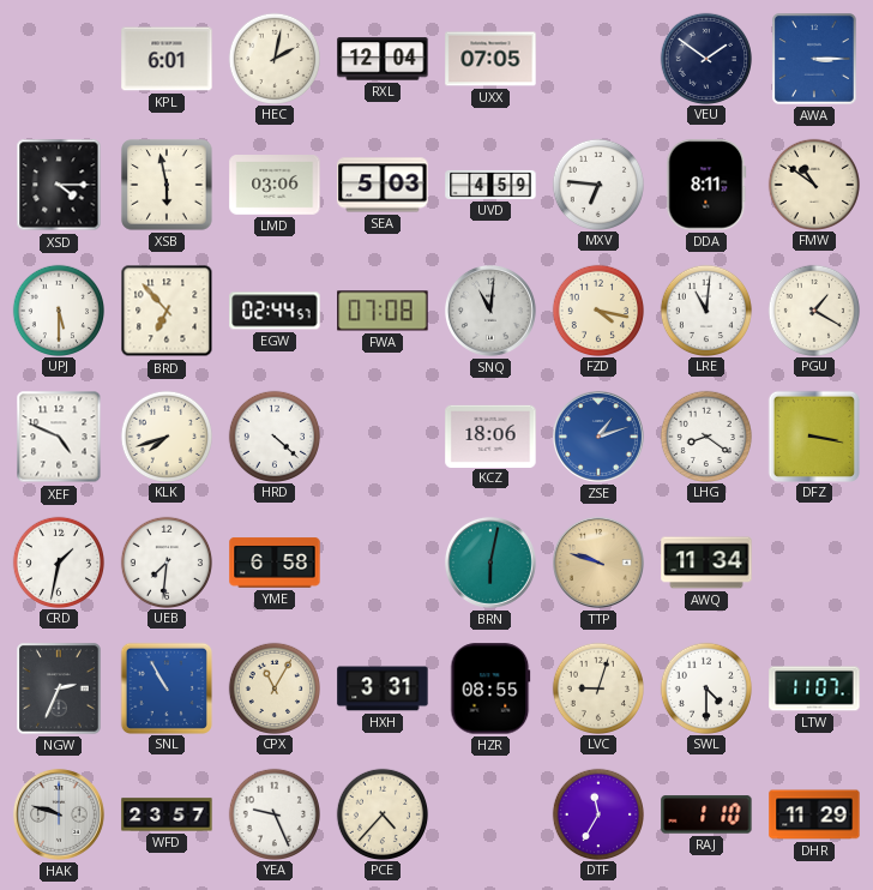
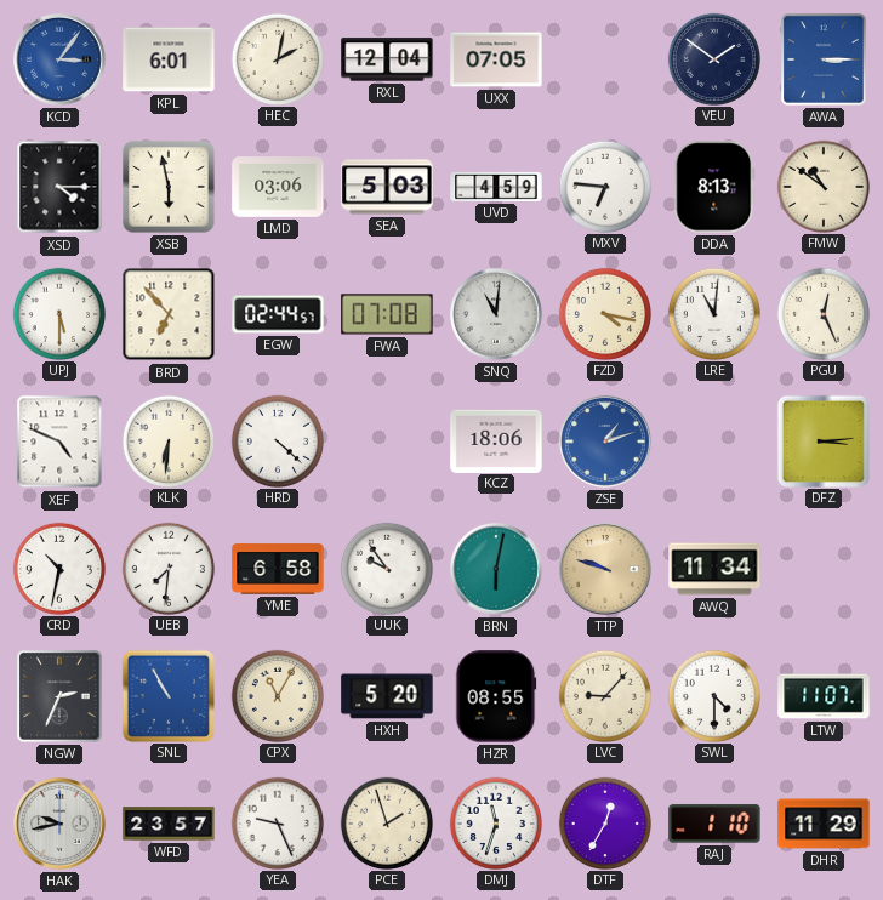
KCD: none -> 3:06 (59, 59)
DDA: 8:11 -> 8:13 (714, 187)
PGU: 1:20 -> 12:26 (822, 313)
KLK: 7:42 -> 6:31 (167, 440)
LHG: 8:21 -> none (705, 435)
DFZ: 3:17 -> 3:14 (822, 440)
CRD: 1:32 -> 10:32 (58, 568)
UUK: none -> 9:54 (386, 568)
HXH: 3:31 -> 5:20 (387, 696)
LVC: 9:03 -> 9:07 (604, 695)
HAK: 9:48 -> 9:43 (59, 824)
PCE: 4:37 -> 1:57 (386, 822)
DMJ: none -> 11:33 (495, 822)
DTF: 11:35 -> 12:35 (604, 822)
